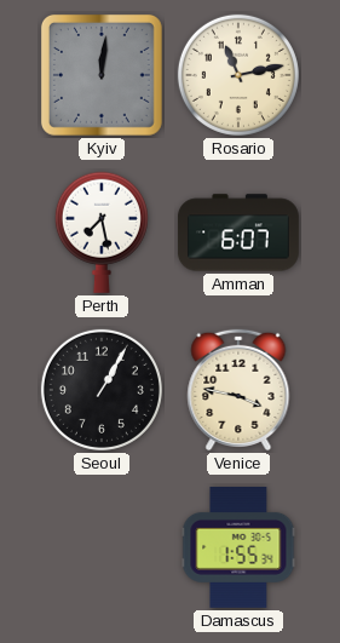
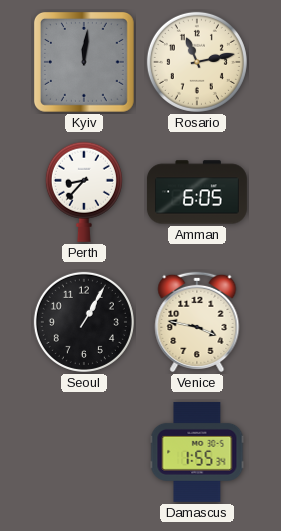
Perth: 7:28 -> 8:37 (84, 192)
Amman: 6:07 -> 6:05 (197, 192)
